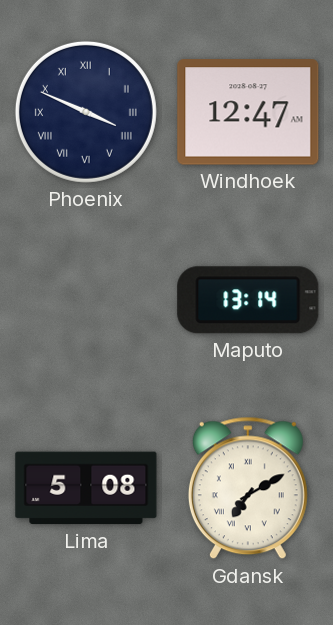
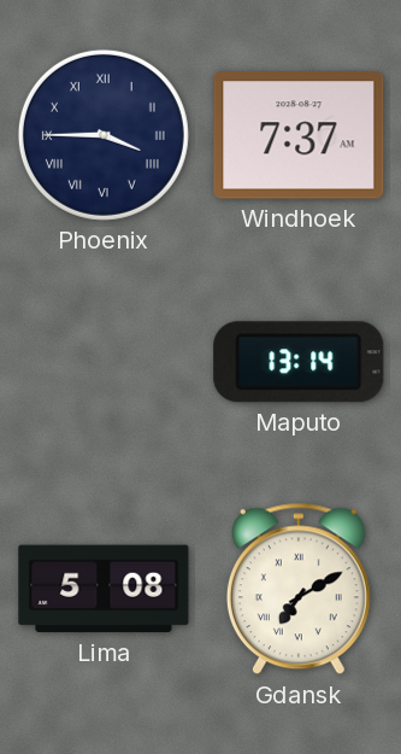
Phoenix: 3:49 -> 3:45 (104, 135)
Windhoek: 12:47 -> 7:37 (299, 135)
